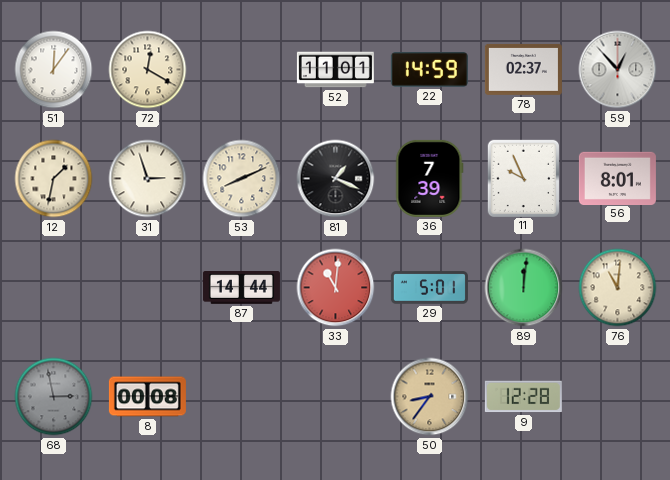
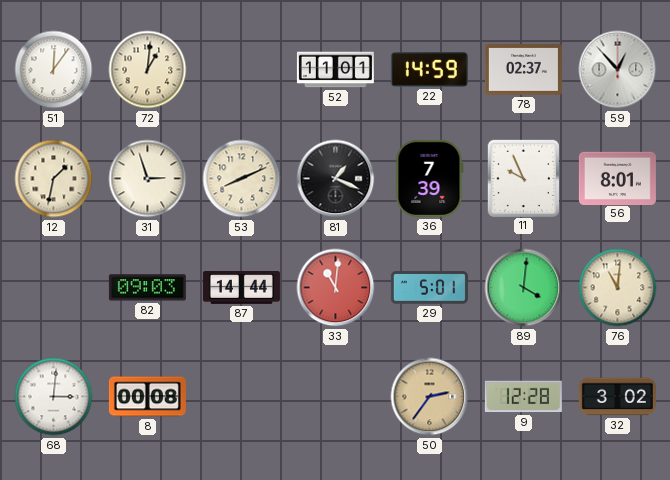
72: 12:20 -> 1:01 (148, 70)
82: none -> 09:03 (147, 288)
89: 12:01 -> 4:01 (524, 288)
68: 2:58 -> 3:01 (54, 397)
68 dial: grey -> white (54, 397)
50: 8:36 -> 2:36 (430, 397)
32: none -> 3:02 (617, 397)
